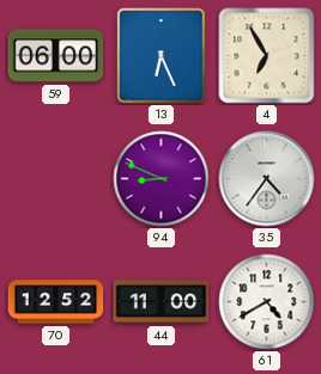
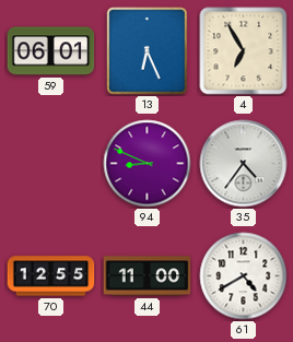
59: 06:00 -> 06:01 (51, 51)
70: 12:52 -> 12:55 (51, 276)
